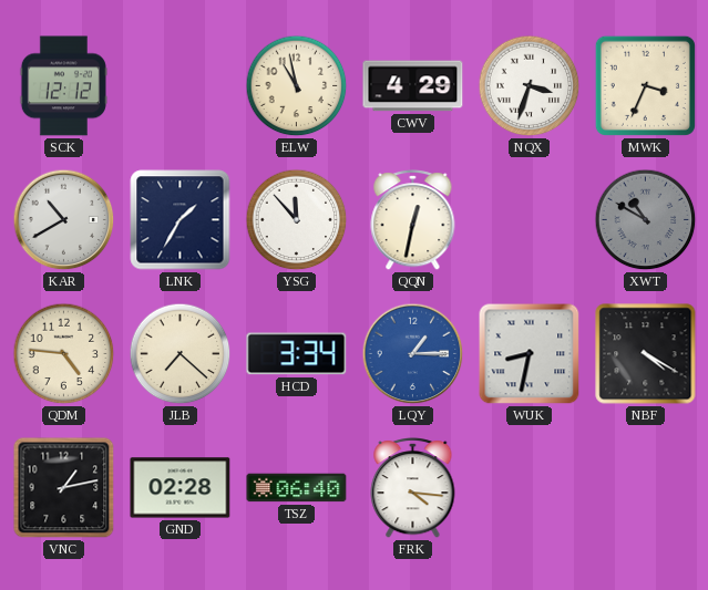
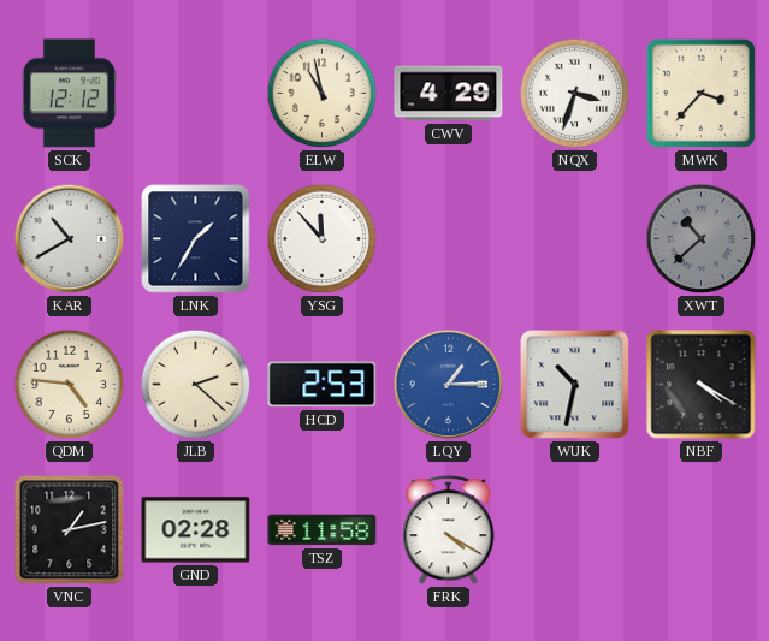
MWK: 3:34 -> 3:37 (700, 93)
QQN: 12:32 -> none (413, 220)
XWT: 10:50 -> 10:38 (702, 239)
JLB: 7:22 -> 2:22 (196, 385)
HCD: 3:34 -> 2:53 (323, 385)
WUK: 8:32 -> 10:32 (575, 385)
TSZ: 06:40 -> 11:58 (323, 530)
FRK: 4:16 -> 4:20 (449, 530)
